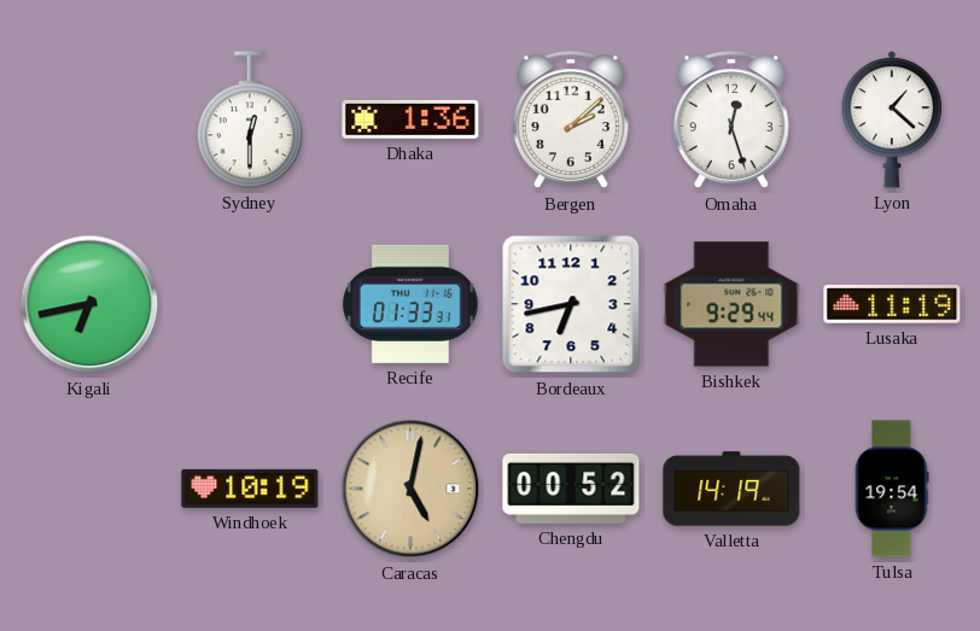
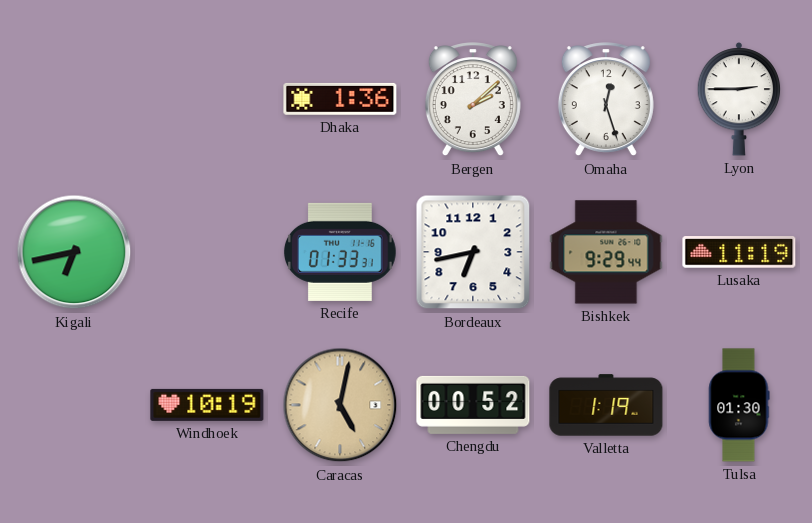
Sydney: 12:30 -> none (250, 119)
Lyon: 1:22 -> 2:45 (739, 99)
Valletta: 14:19 -> 1:19 (606, 405)
Tulsa: 19:54 -> 01:30 (739, 405)
